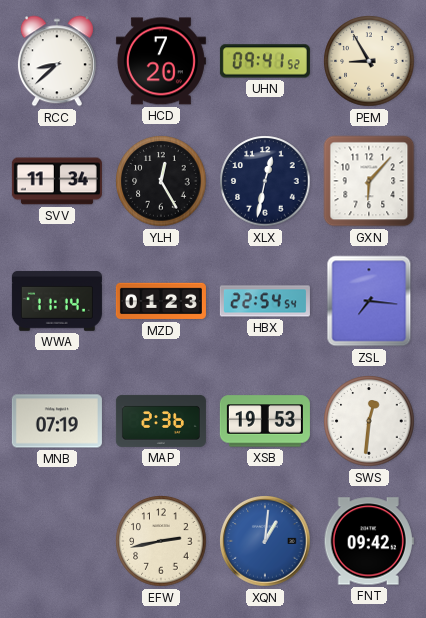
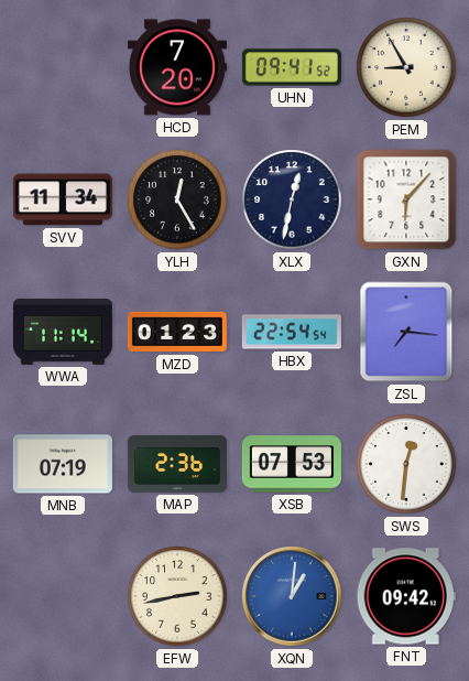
RCC: 8:38 -> none (57, 61)
XSB: 19:53 -> 07:53 (292, 464)
